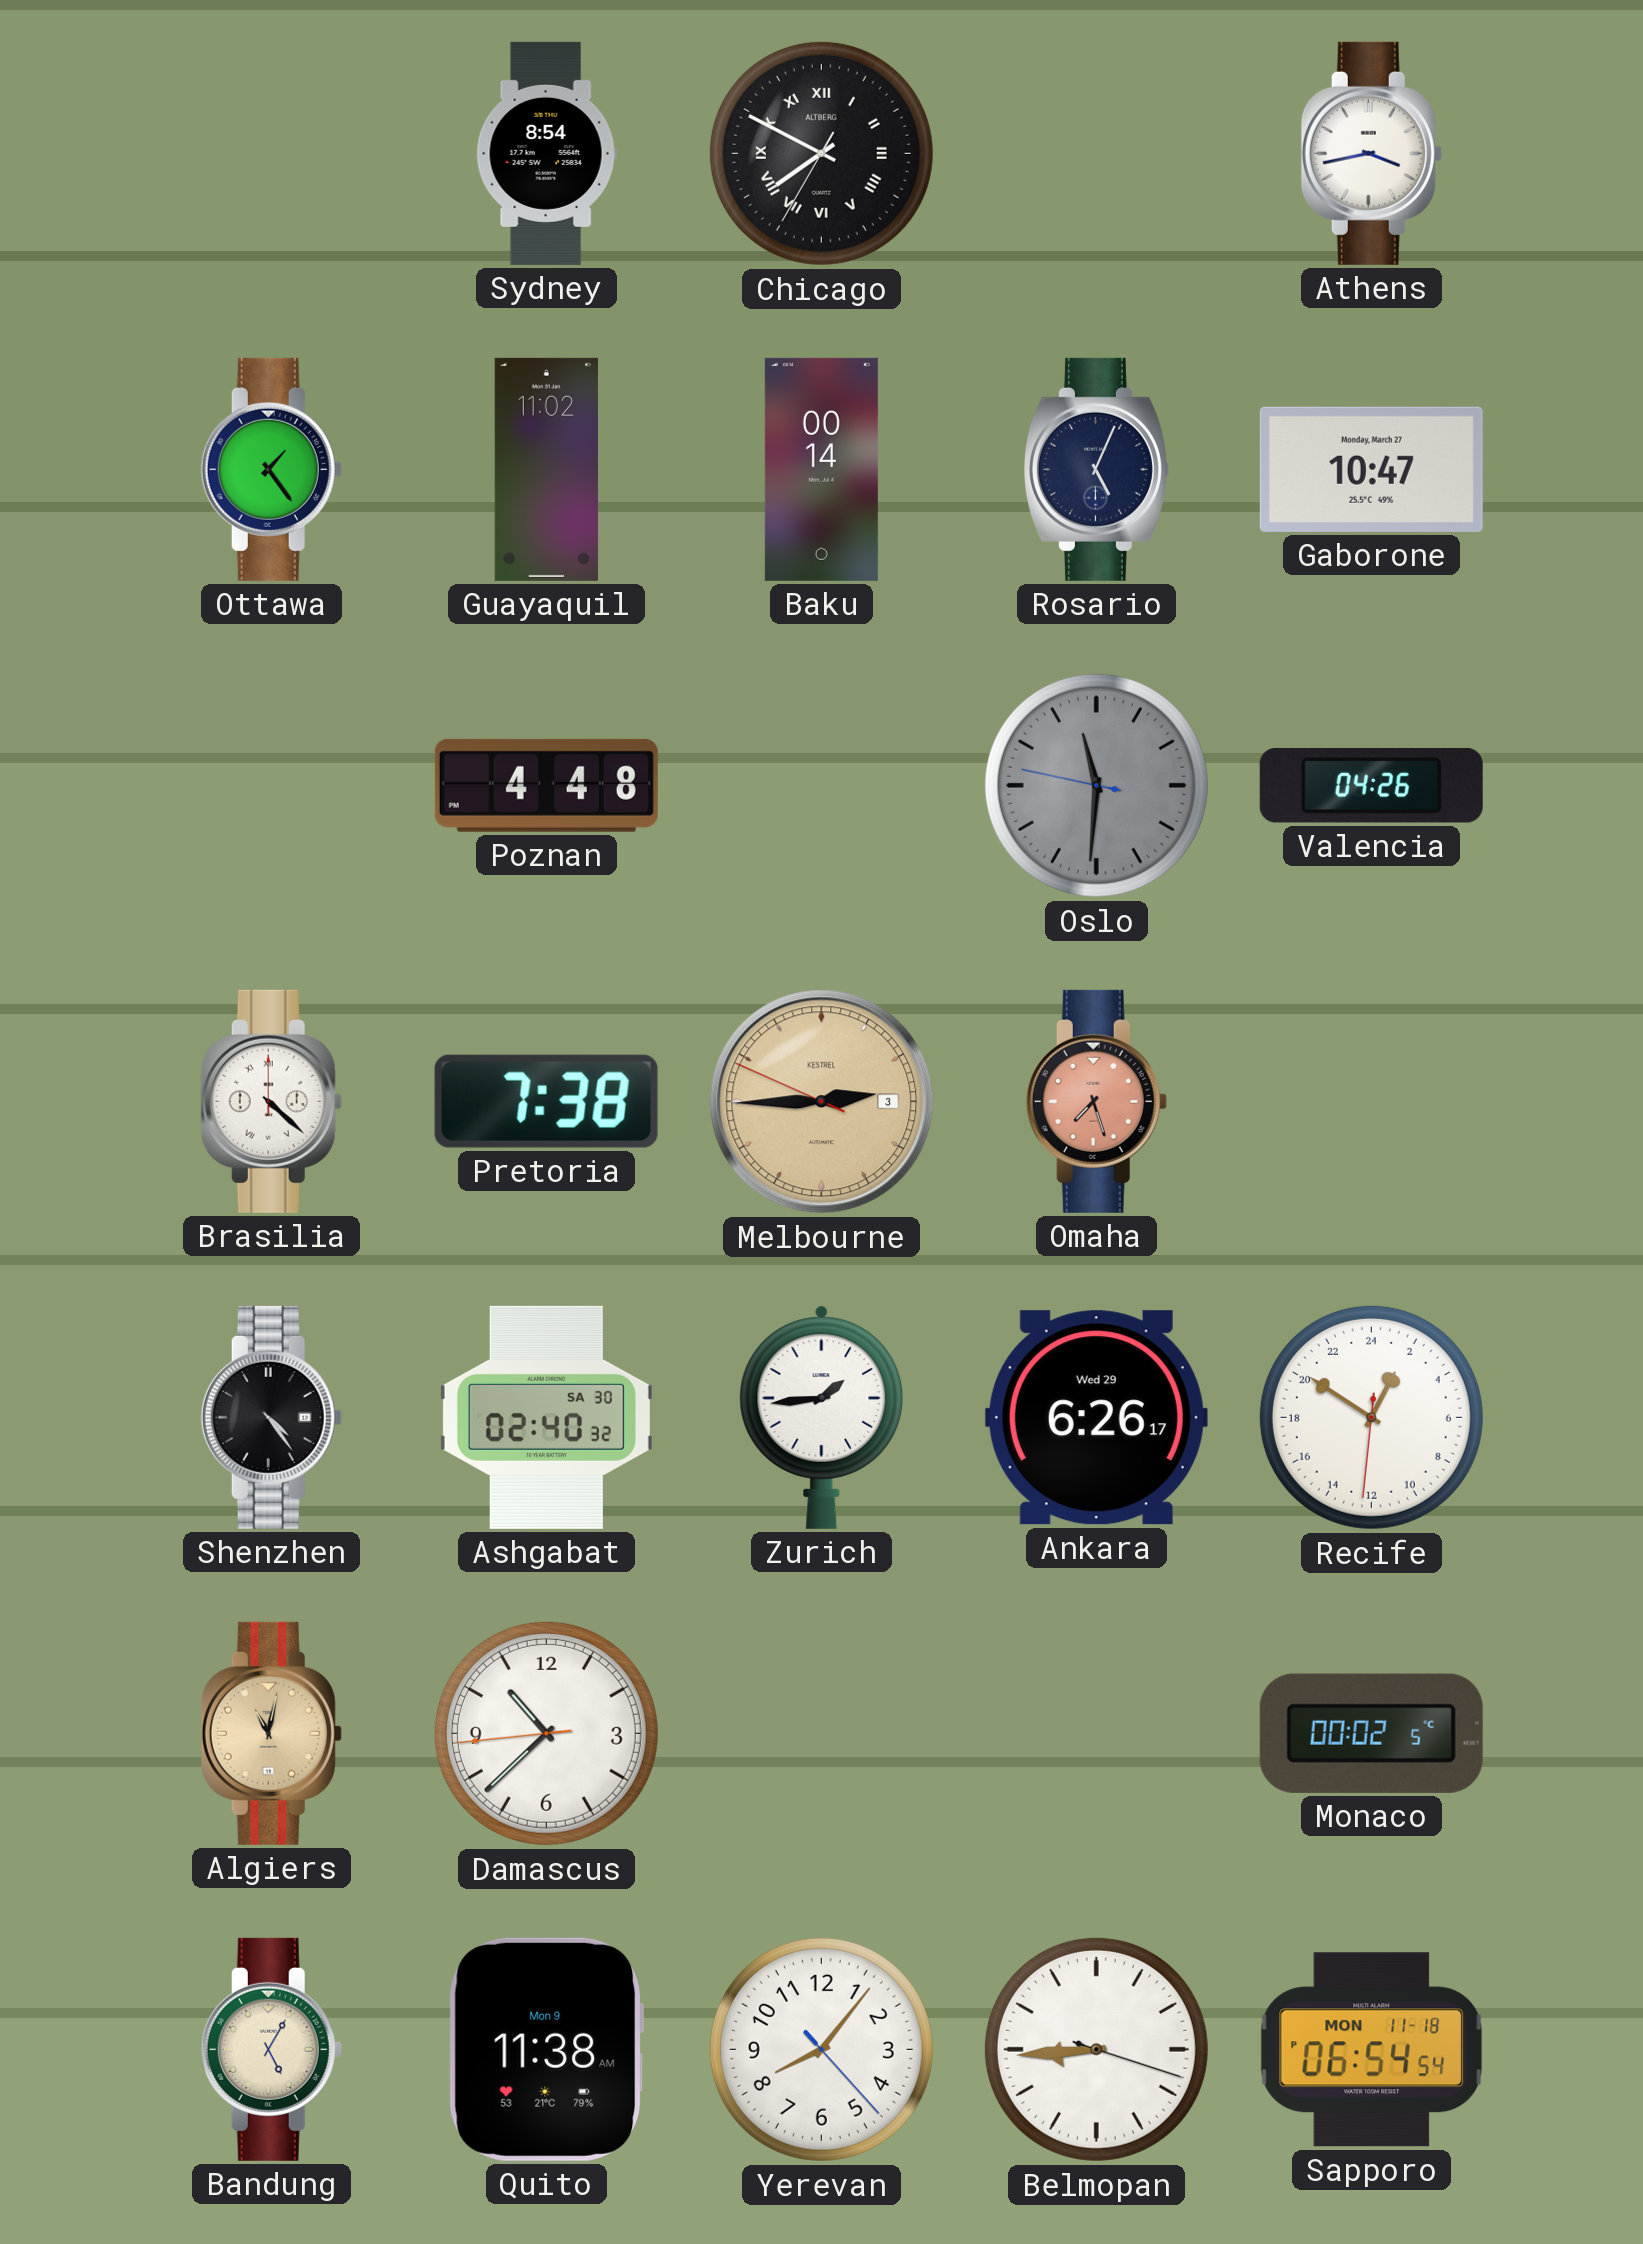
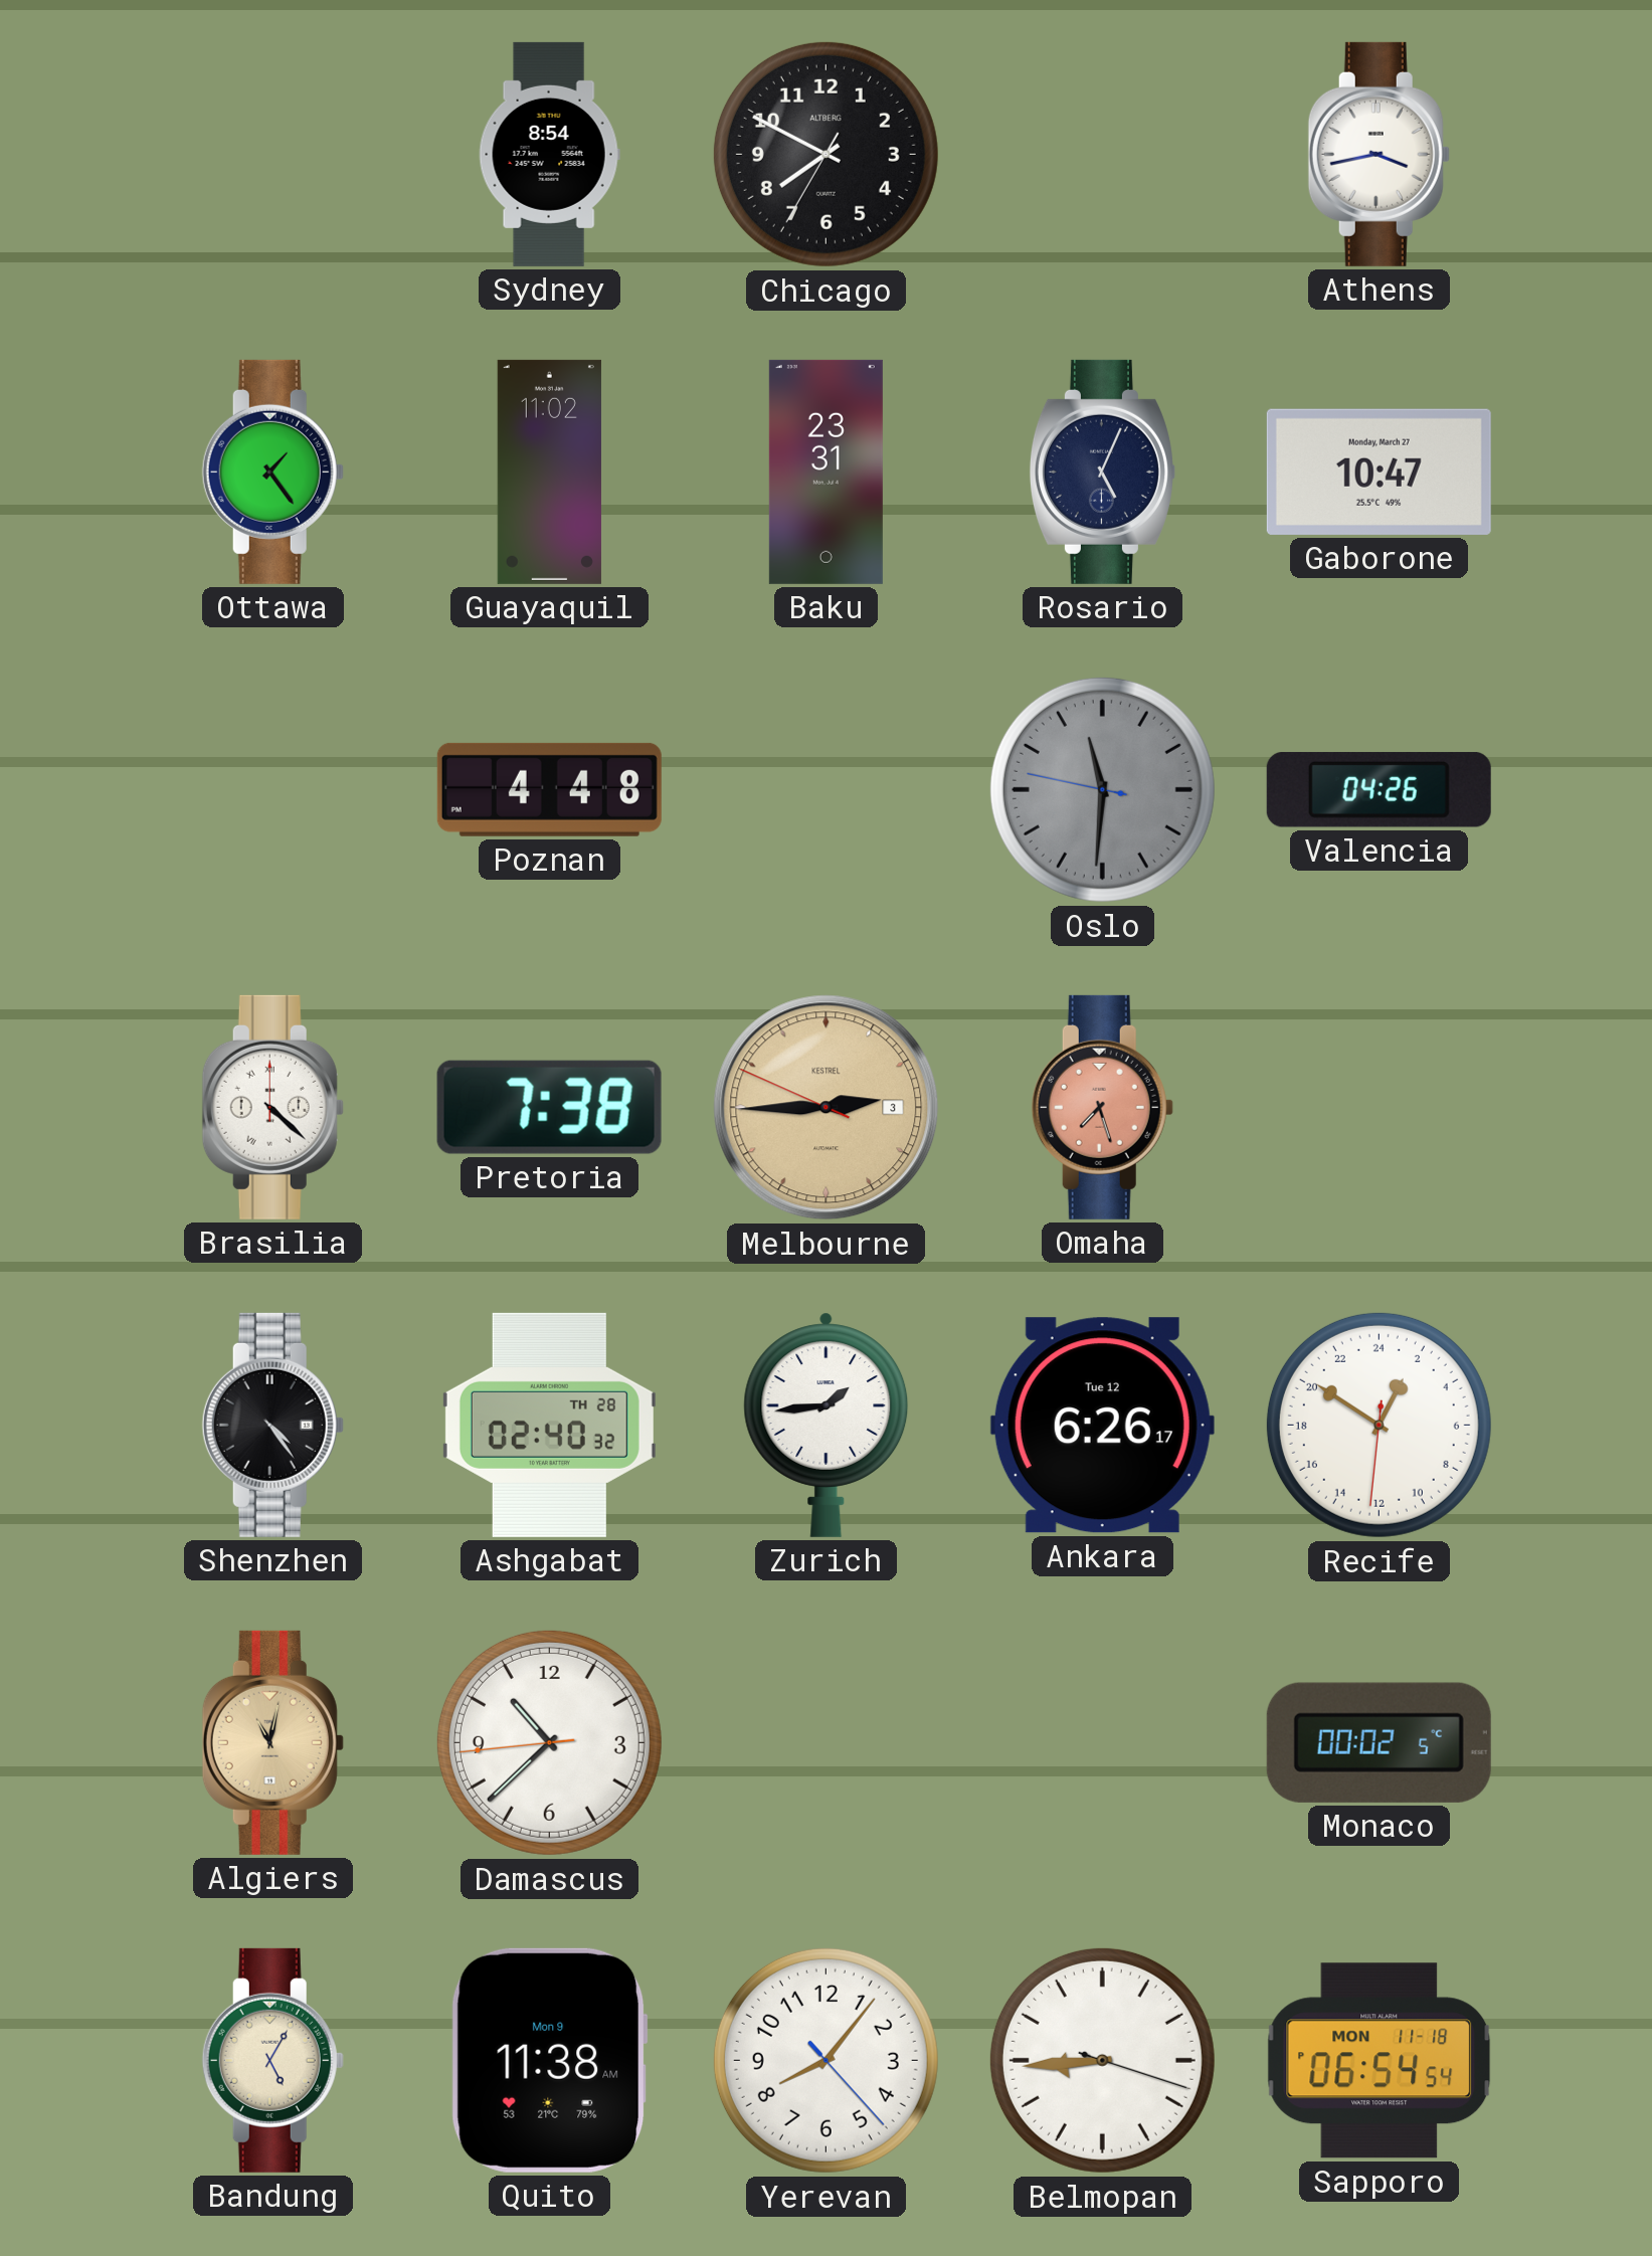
Chicago numerals: Roman -> Arabic (825, 154)
Baku: 00:14 -> 23:31 (825, 472)
Ashgabat date: SA 30 -> TH 28 (549, 1425)
Ankara date: Wed 29 -> Tue 12 (1102, 1426)
